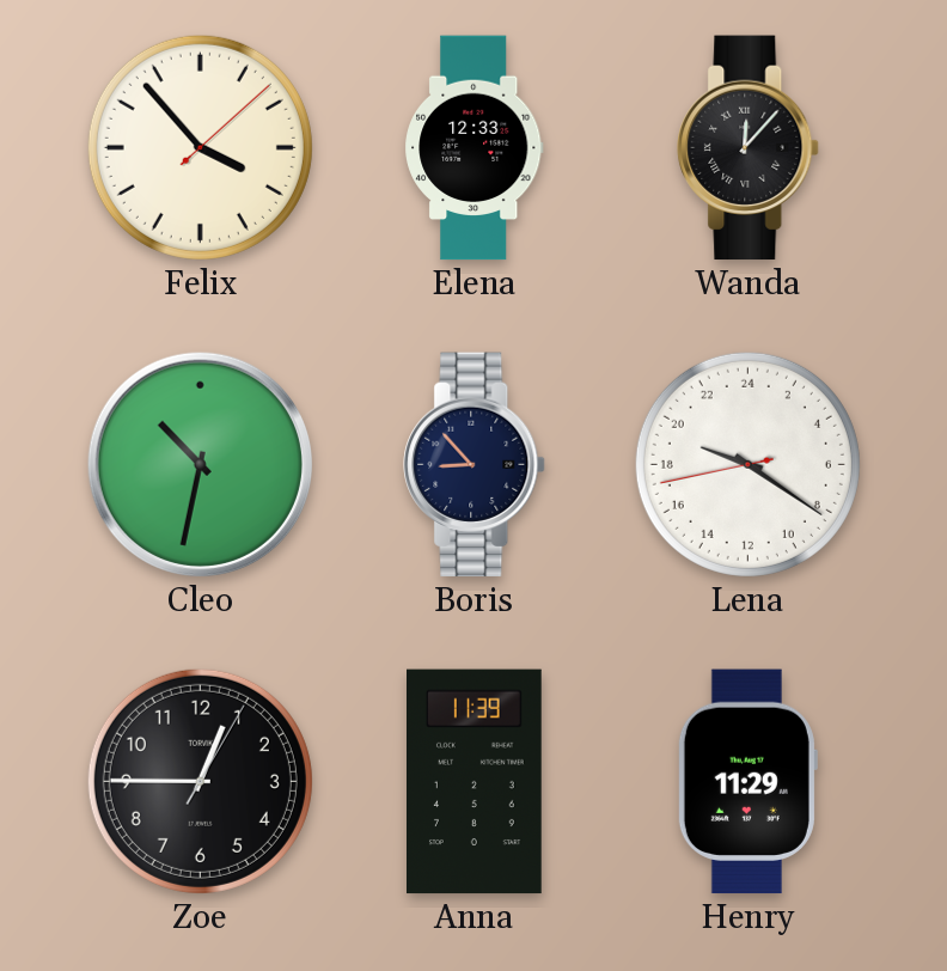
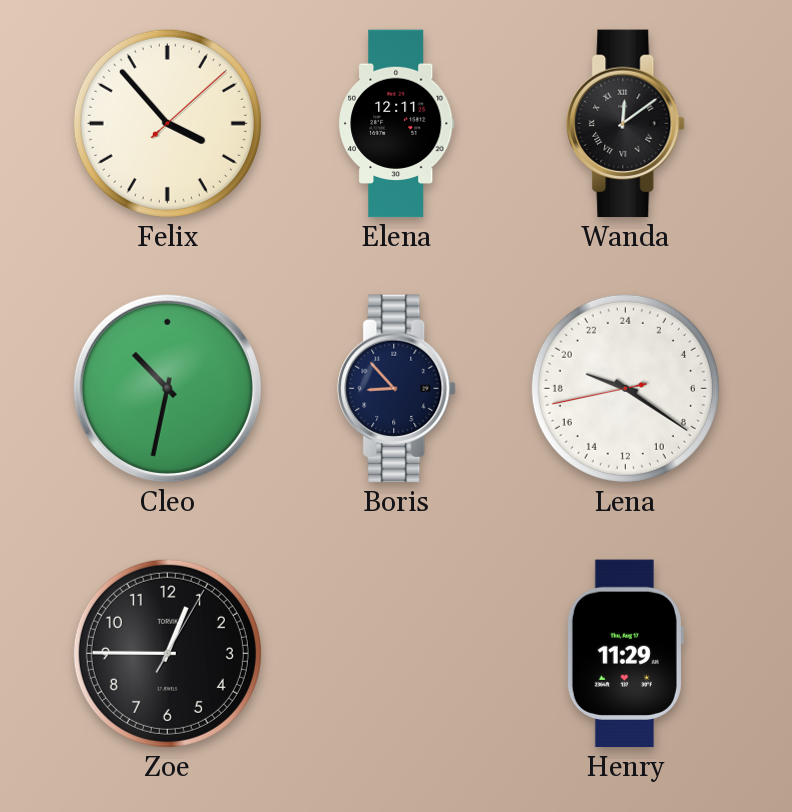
Elena: 12:33 -> 12:11 (397, 124)
Wanda: 12:07 -> 12:09 (626, 124)
Anna: 11:39 -> none (475, 782)
